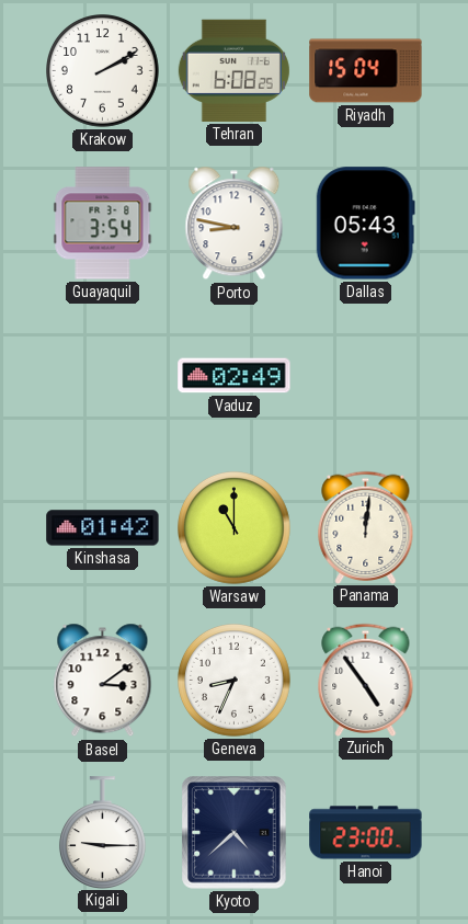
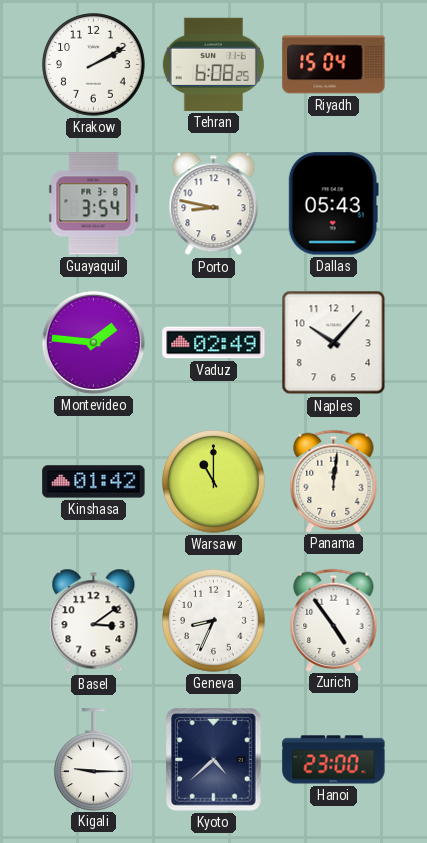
Montevideo: none -> 1:46 (93, 342)
Naples: none -> 10:07 (334, 343)
